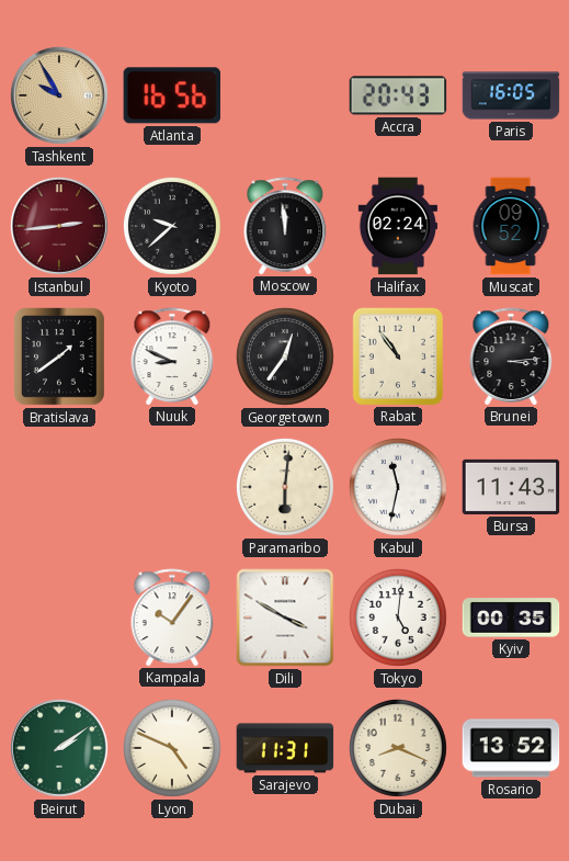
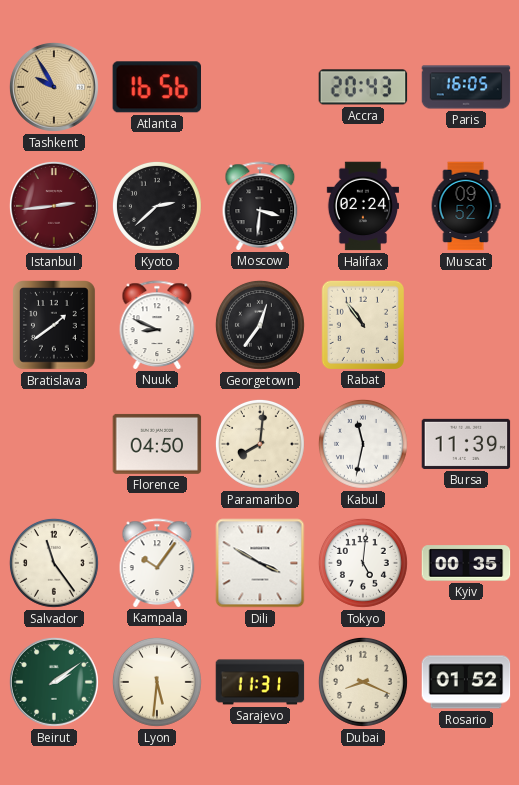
Kyoto: 9:38 -> 2:38 (157, 206)
Moscow: 11:59 -> 3:31 (260, 206)
Brunei: 3:14 -> none (511, 356)
Florence: none -> 04:50 (157, 444)
Paramaribo: 6:01 -> 8:01 (260, 444)
Bursa: 11:43 -> 11:39 (466, 444)
Salvador: none -> 11:24 (54, 563)
Lyon: 4:49 -> 5:31 (157, 682)
Rosario: 13:52 -> 01:52 (466, 682)
